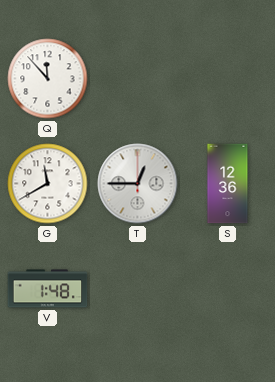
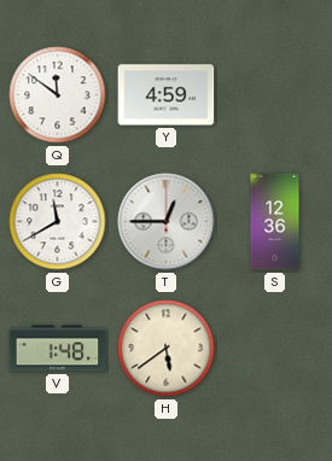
Q: 11:53 -> 11:51 (58, 95)
Y: none -> 4:59 (167, 95)
H: none -> 5:39 (167, 349)
